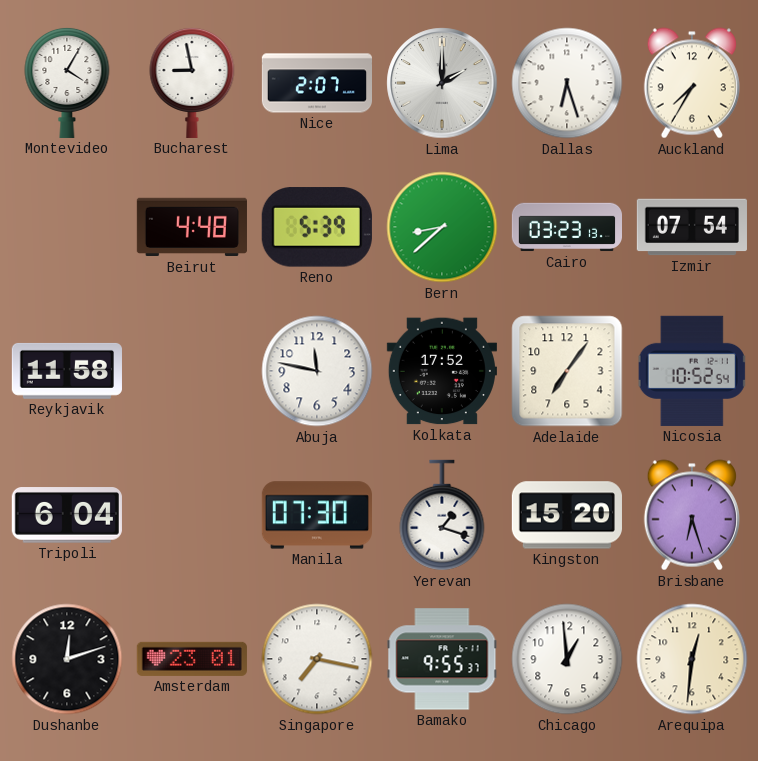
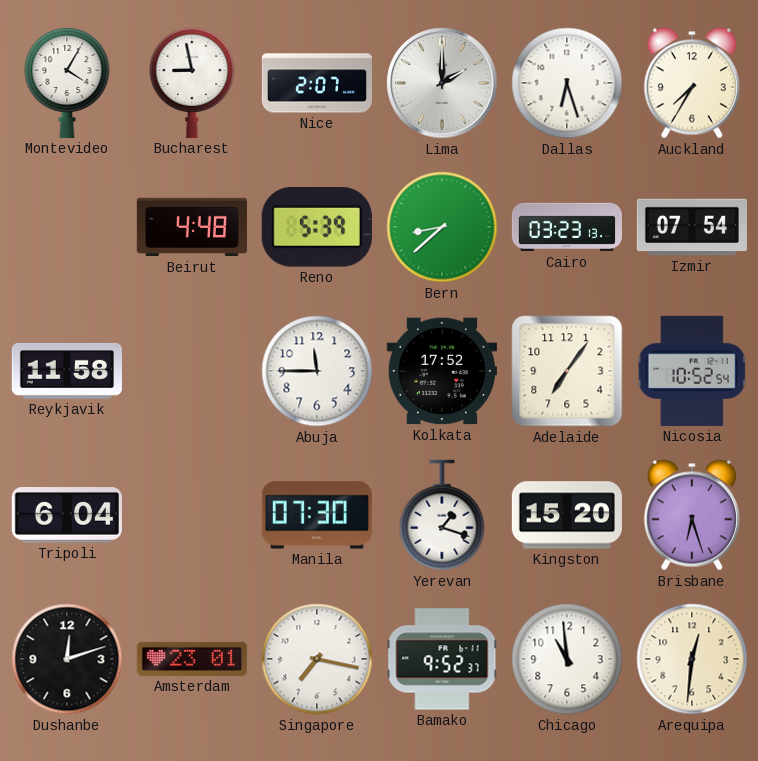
Abuja: 11:47 -> 11:45 (317, 371)
Bamako: 9:55 -> 9:52 (442, 659)
Chicago: 12:59 -> 10:59 (567, 659)
